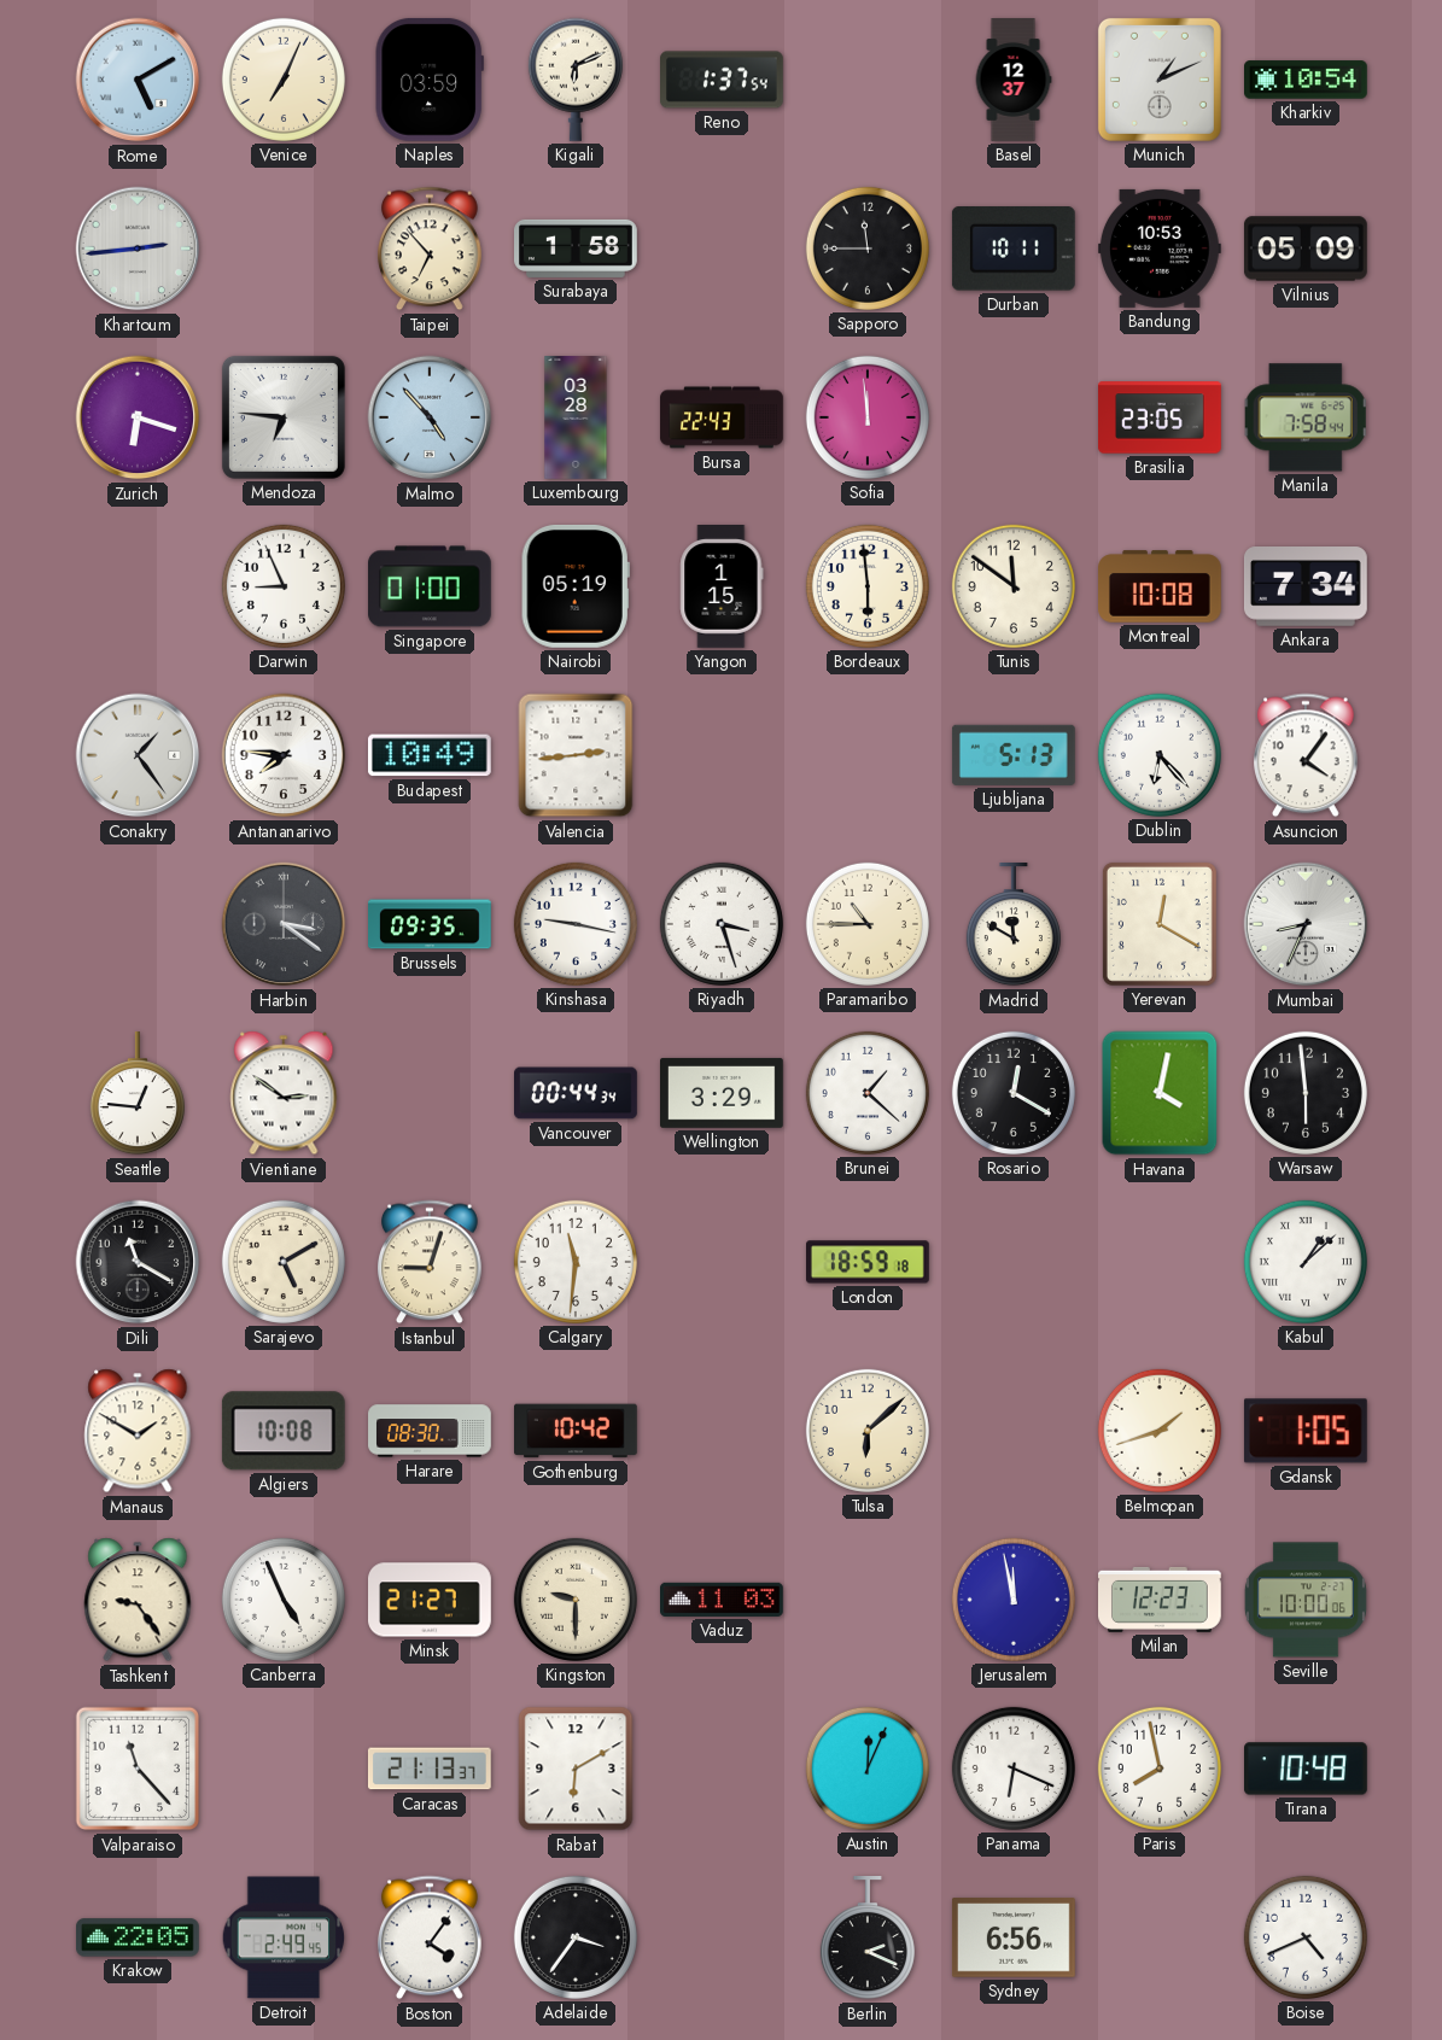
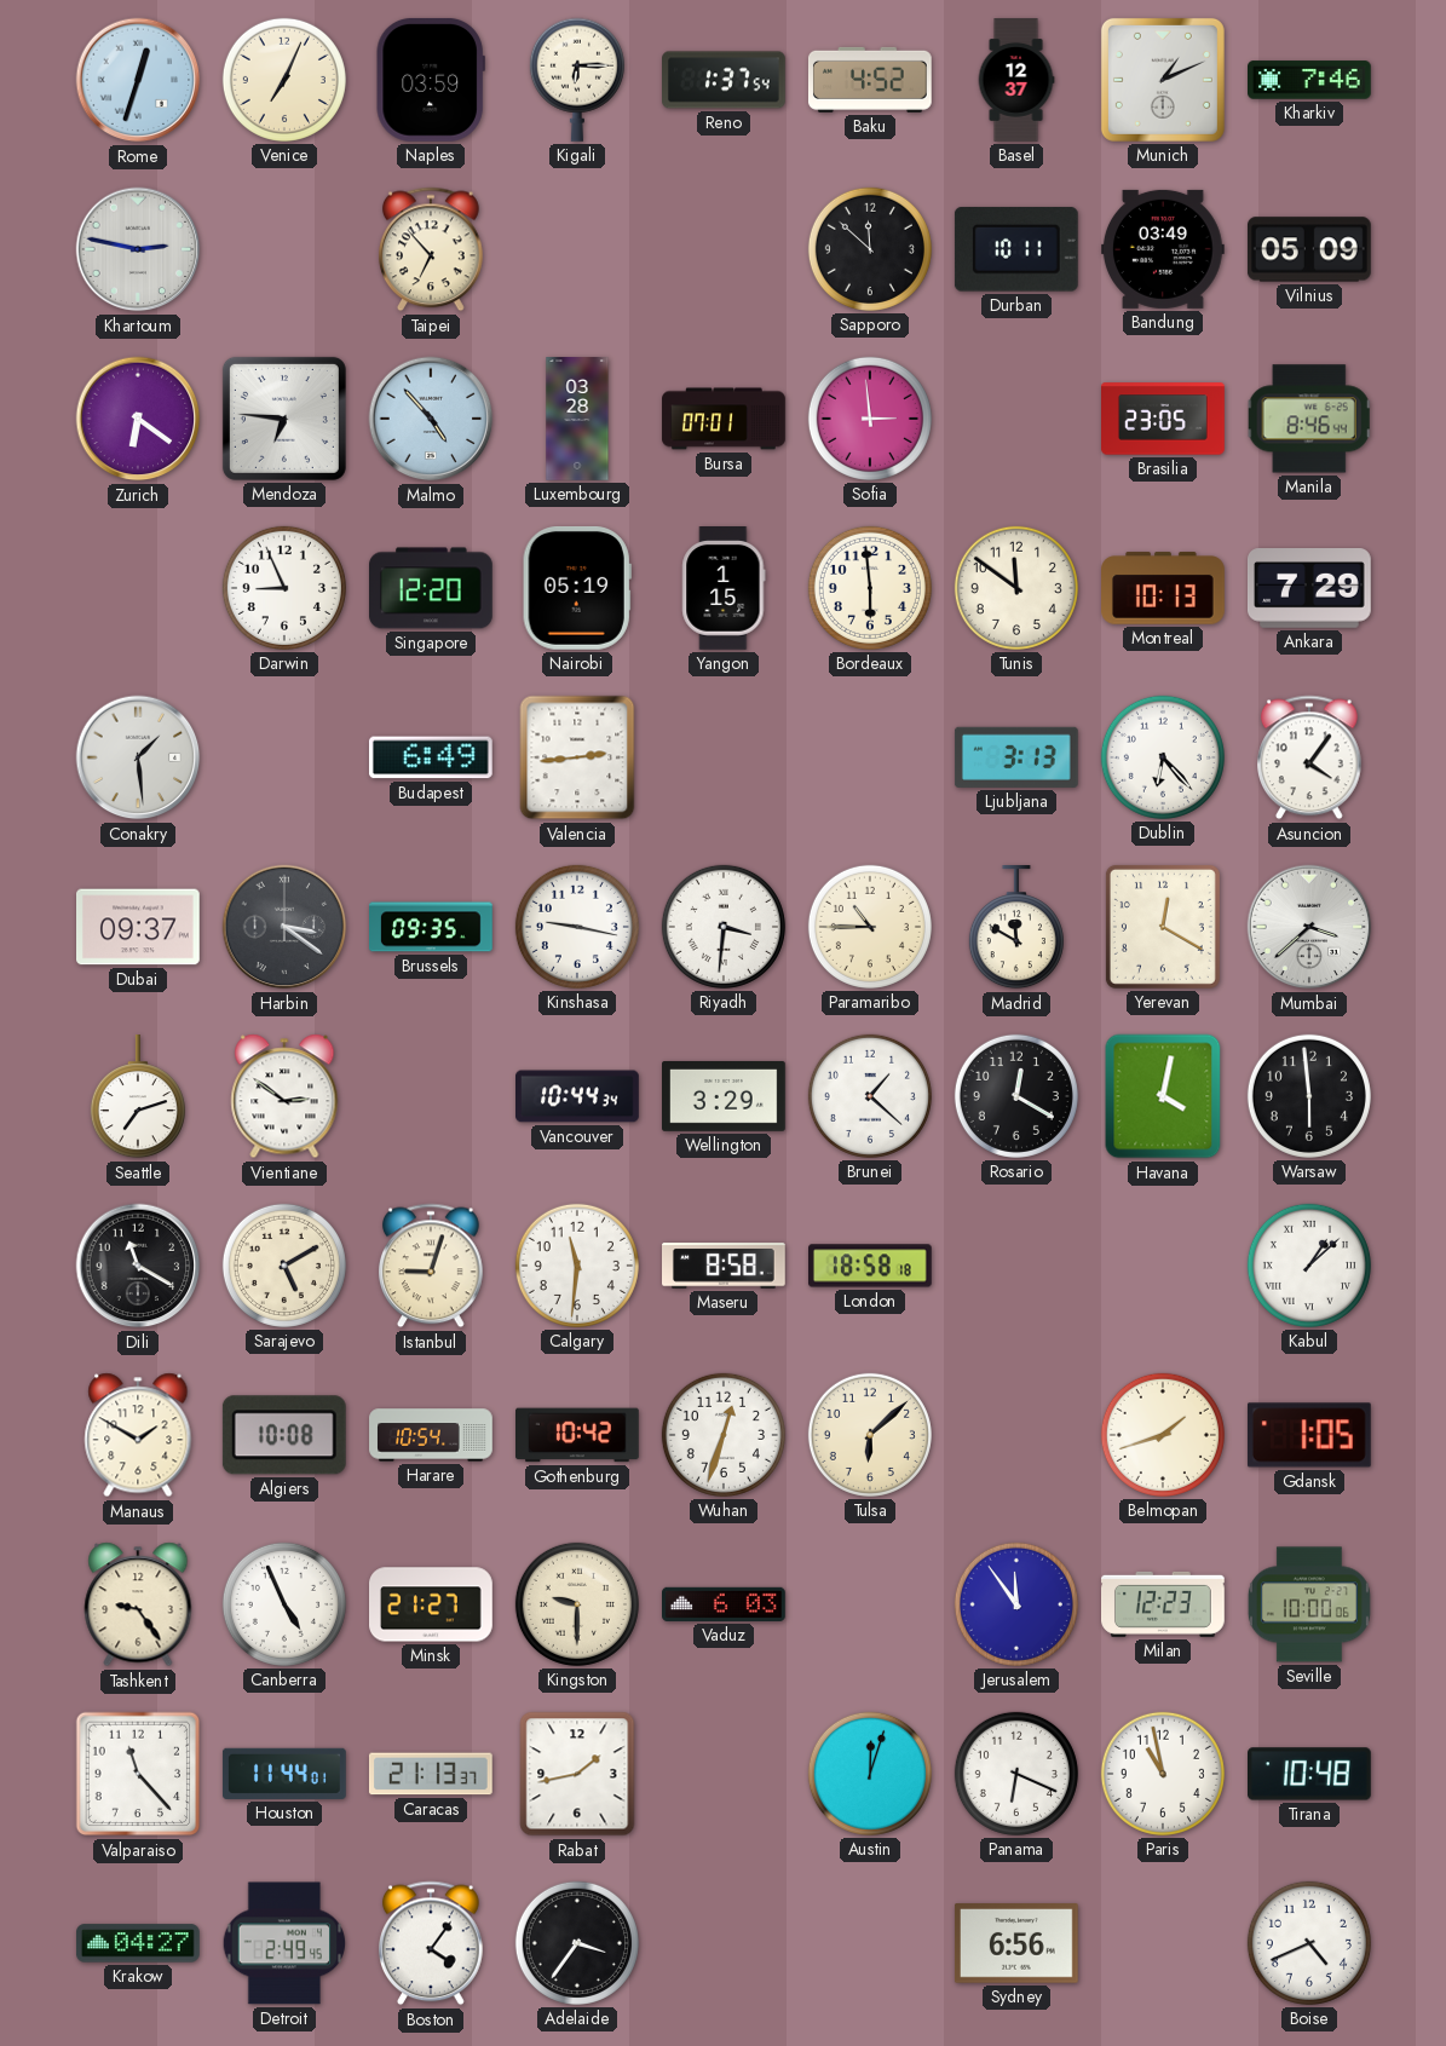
Rome: 5:10 -> 12:33 (138, 80)
Kigali: 6:11 -> 6:15 (577, 80)
Baku: none -> 4:52 (870, 80)
Kharkiv: 10:54 -> 7:46 (1310, 80)
Khartoum: 2:44 -> 2:47 (138, 249)
Surabaya: 1:58 -> none (577, 249)
Sapporo: 11:45 -> 11:52 (870, 249)
Bandung: 10:53 -> 03:49 (1164, 249)
Zurich: 6:18 -> 6:21 (138, 419)
Bursa: 22:43 -> 07:01 (724, 419)
Sofia: 11:59 -> 2:59 (870, 419)
Manila: 7:58 -> 8:46 (1309, 419)
Singapore: 01:00 -> 12:20 (432, 588)
Montreal: 10:08 -> 10:13 (1164, 588)
Ankara: 7:34 -> 7:29 (1310, 589)
Conakry: 1:24 -> 1:29 (138, 757)
Antananarivo: 7:46 -> none (284, 755)
Budapest: 10:49 -> 6:49 (431, 757)
Ljubljana: 5:13 -> 3:13 (1016, 757)
Dubai: none -> 09:37 (139, 927)
Riyadh: 3:27 -> 3:31 (724, 927)
Mumbai: 8:34 -> 3:38 (1309, 927)
Seattle: 12:46 -> 7:12 (138, 1097)
Vancouver: 00:44 -> 10:44 (578, 1096)
Maseru: none -> 8:58 (725, 1266)
London: 18:59 -> 18:58 (871, 1266)
Harare: 08:30 -> 10:54 (431, 1435)
Wuhan: none -> 12:33 (724, 1435)
Vaduz: 11:03 -> 6:03 (725, 1604)
Jerusalem: 11:58 -> 11:54 (1016, 1604)
Houston: none -> 11:44 (284, 1774)
Rabat: 6:10 -> 1:43 (577, 1774)
Austin: 12:04 -> 12:03 (870, 1774)
Paris: 7:58 -> 10:58 (1163, 1774)
Krakow: 22:05 -> 04:27 (139, 1943)
Berlin: 2:19 -> none (868, 1939)
